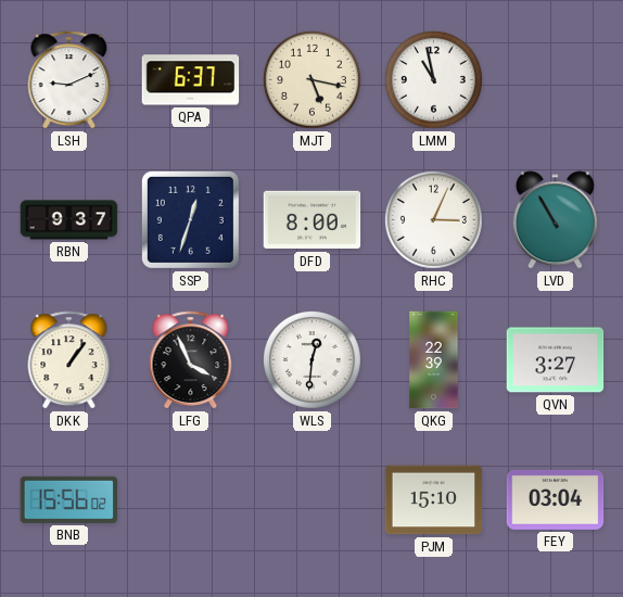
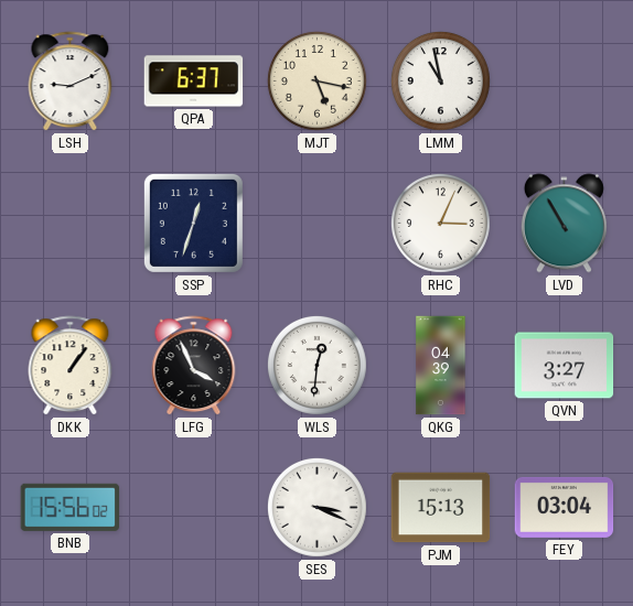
RBN: 9:37 -> none (69, 220)
DFD: 8:00 -> none (313, 220)
QKG: 22:39 -> 04:39 (441, 366)
SES: none -> 3:19 (316, 507)
PJM: 15:10 -> 15:13 (441, 508)
